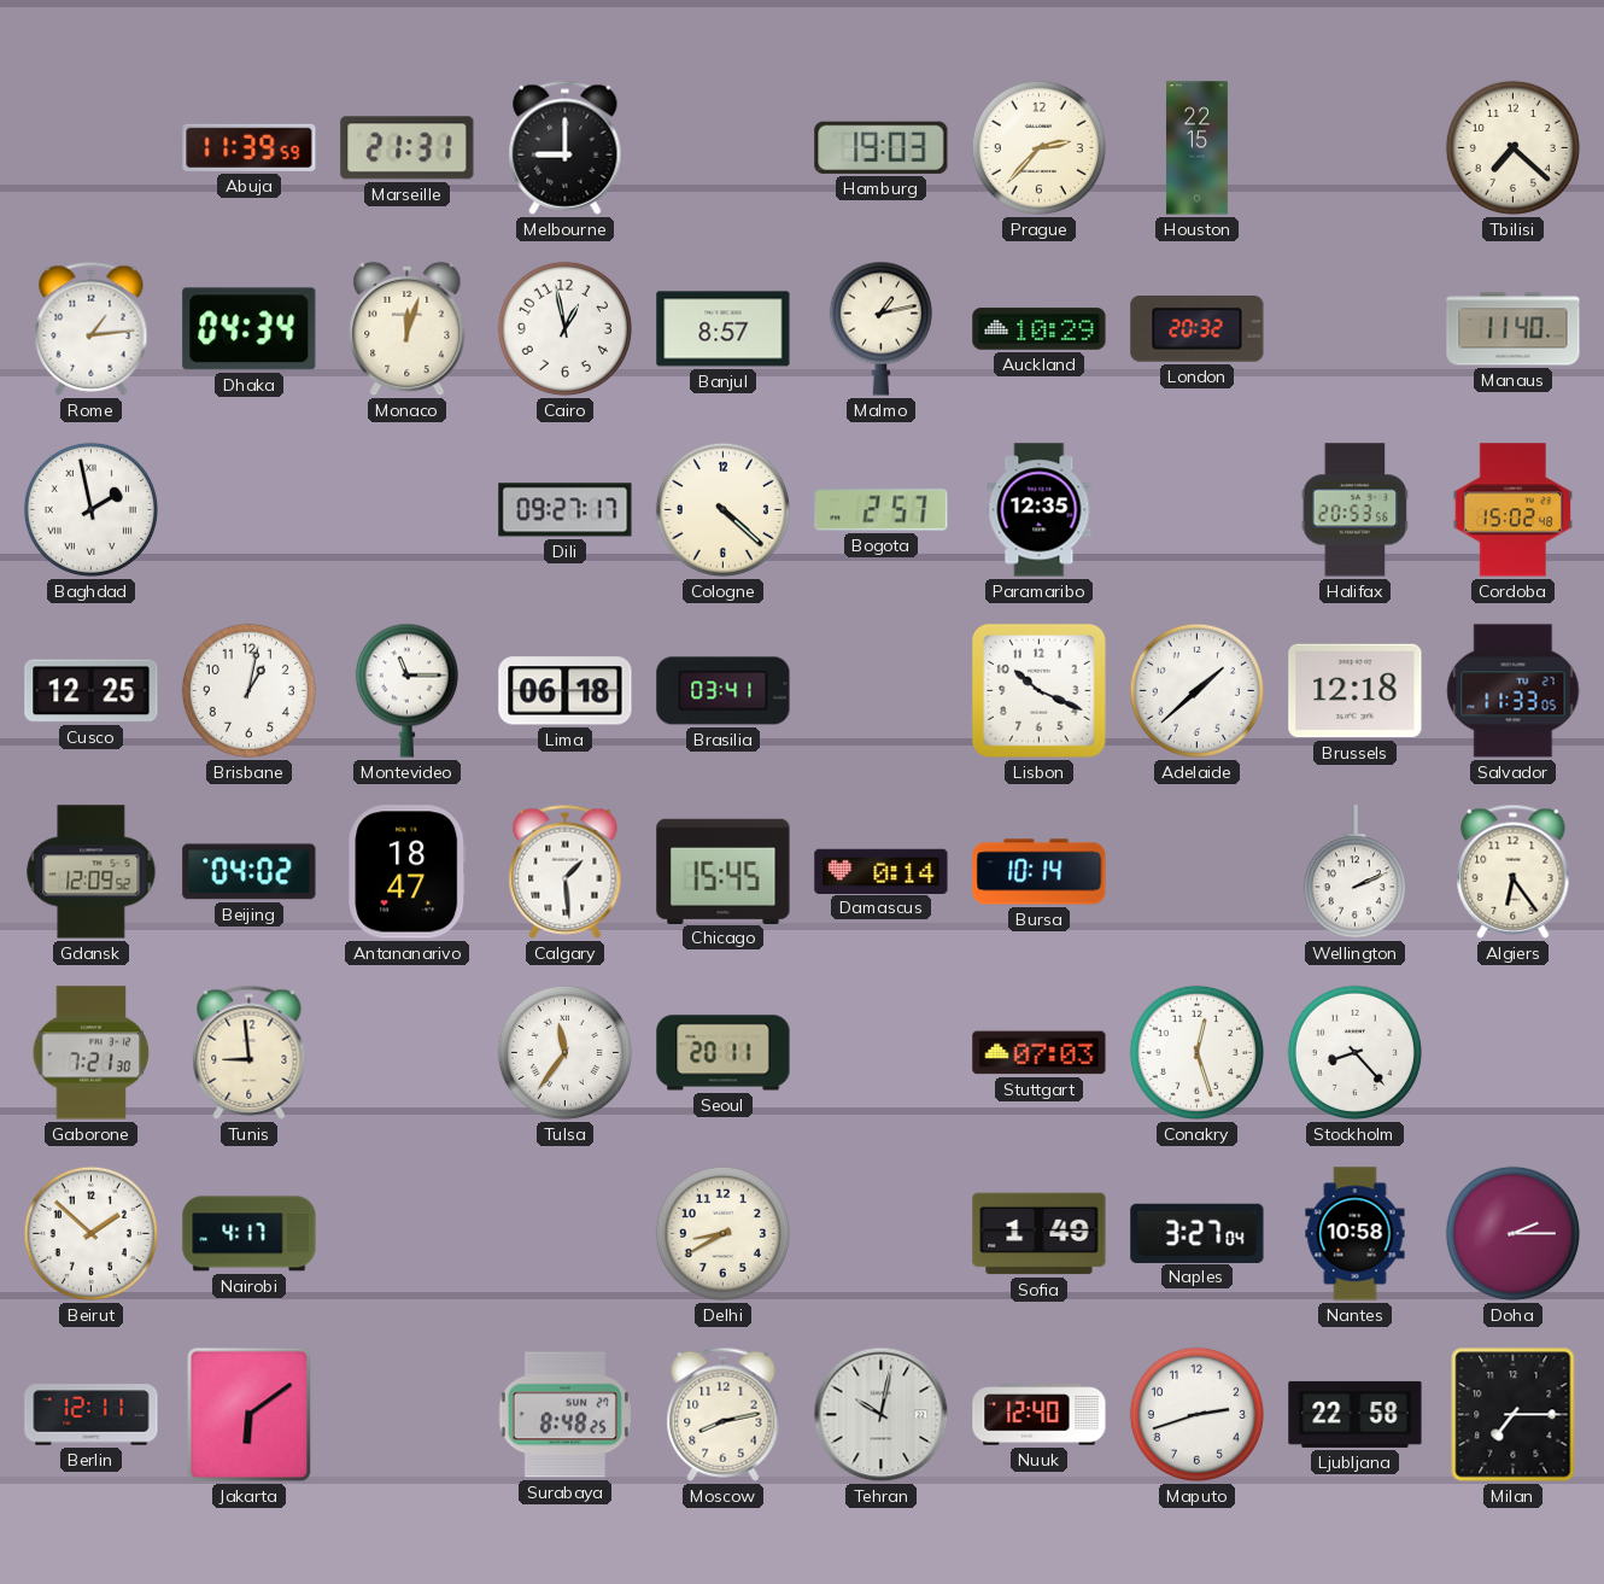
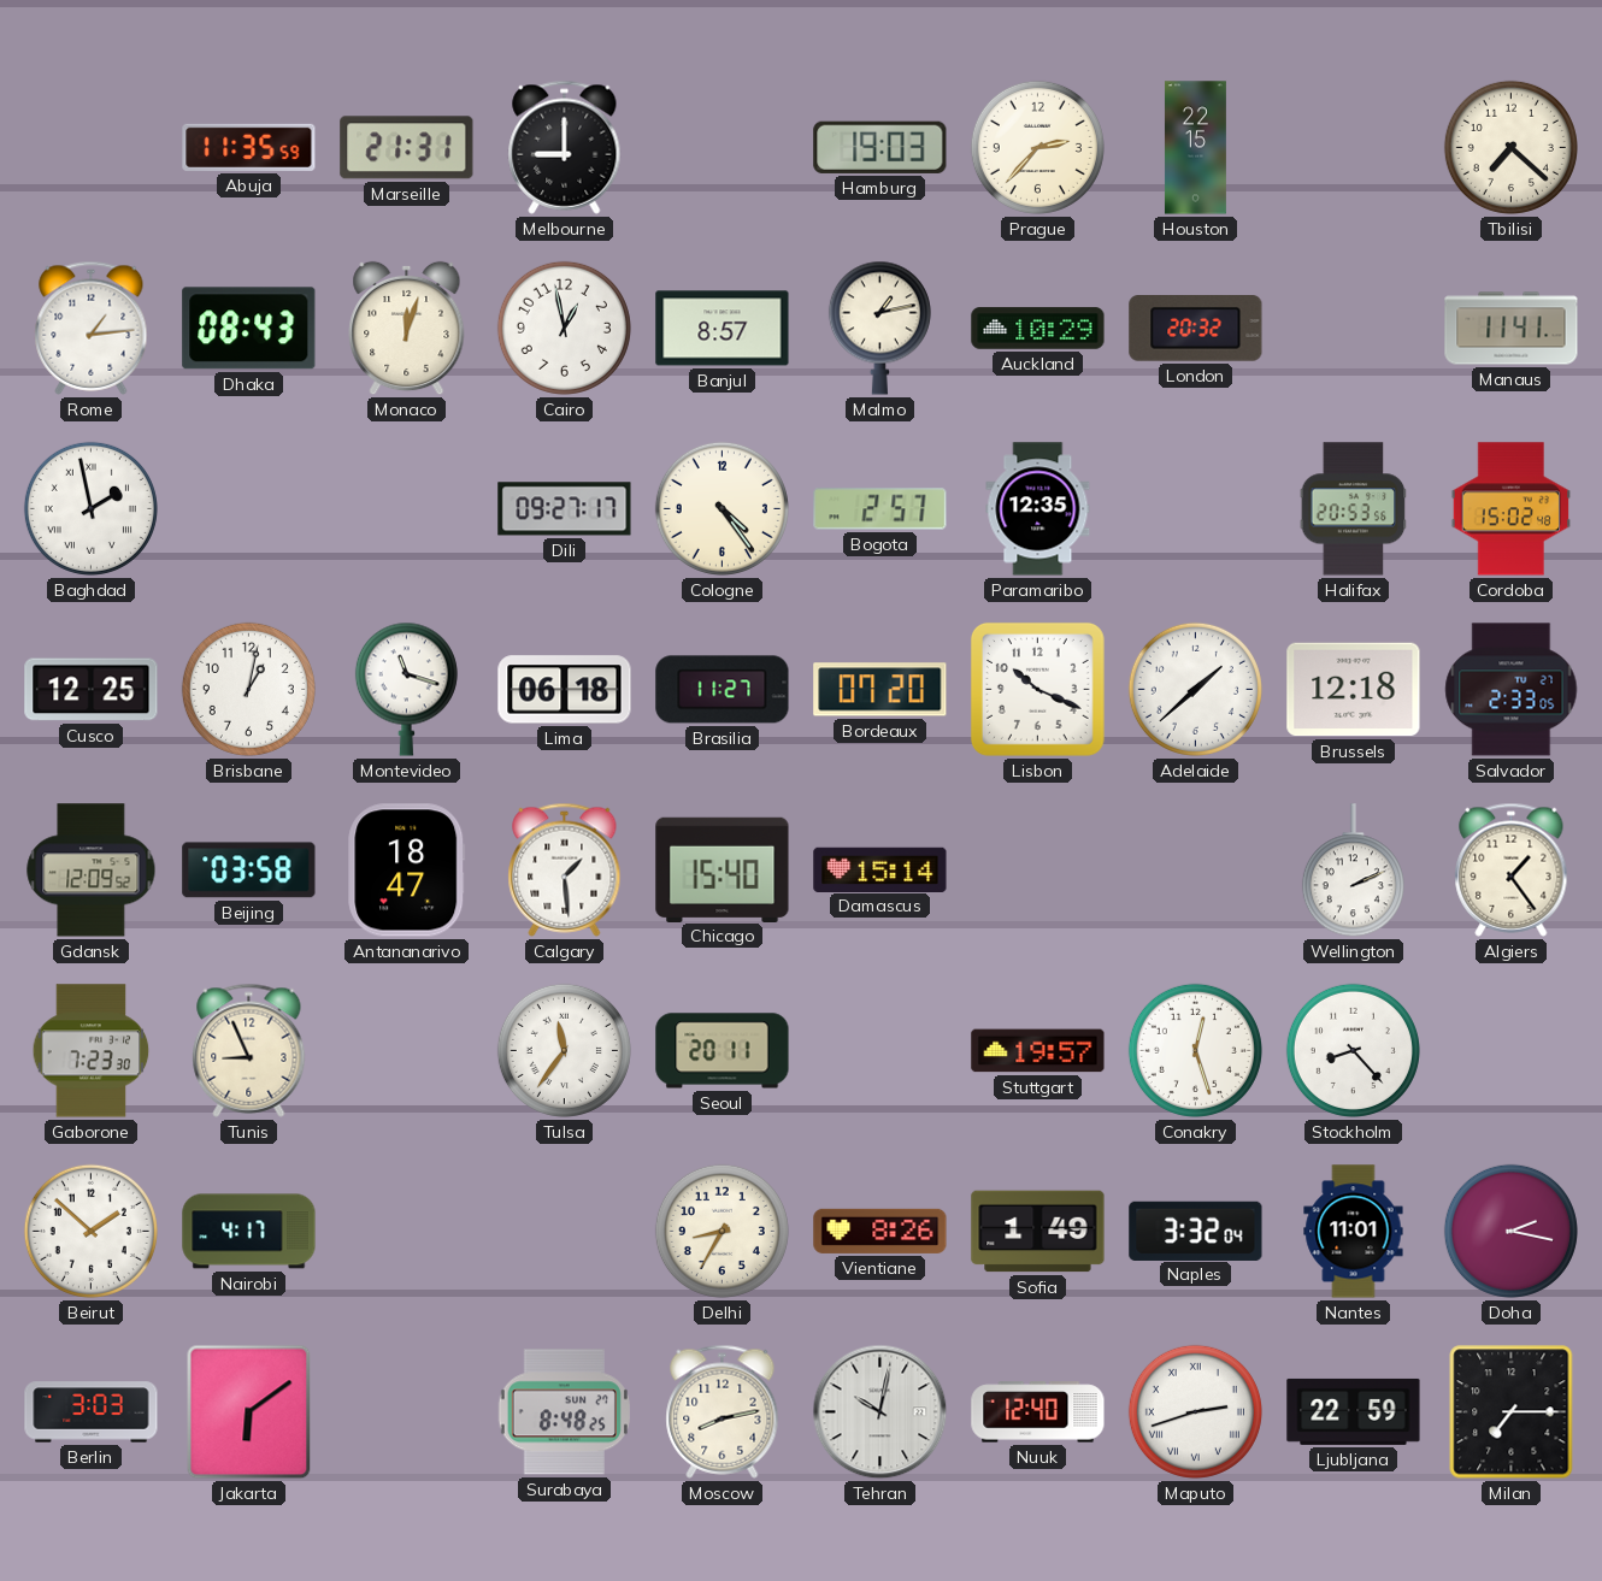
Abuja: 11:39 -> 11:35 (249, 147)
Dhaka: 04:34 -> 08:43 (249, 329)
Manaus: 11:40 -> 11:41 (1512, 329)
Cologne: 4:22 -> 4:24 (722, 508)
Montevideo: 11:15 -> 11:18 (406, 689)
Brasilia: 03:41 -> 11:27 (723, 690)
Bordeaux: none -> 07:20 (880, 690)
Salvador: 11:33 -> 2:33 (1512, 690)
Beijing: 04:02 -> 03:58 (249, 871)
Chicago: 15:45 -> 15:40 (723, 869)
Damascus: 0:14 -> 15:14 (880, 869)
Bursa: 10:14 -> none (1040, 872)
Algiers: 6:24 -> 1:24 (1512, 869)
Gaborone: 7:21 -> 7:23 (92, 1051)
Tunis: 8:59 -> 8:56 (249, 1050)
Stuttgart: 07:03 -> 19:57 (1038, 1051)
Delhi: 8:40 -> 8:35 (722, 1231)
Vientiane: none -> 8:26 (880, 1231)
Naples: 3:27 -> 3:32 (1196, 1231)
Nantes: 10:58 -> 11:01 (1354, 1232)
Doha: 2:15 -> 2:17 (1510, 1231)
Berlin: 12:11 -> 3:03 (92, 1412)
Maputo numerals: Arabic -> Roman (1195, 1411)
Ljubljana: 22:58 -> 22:59 (1354, 1411)
